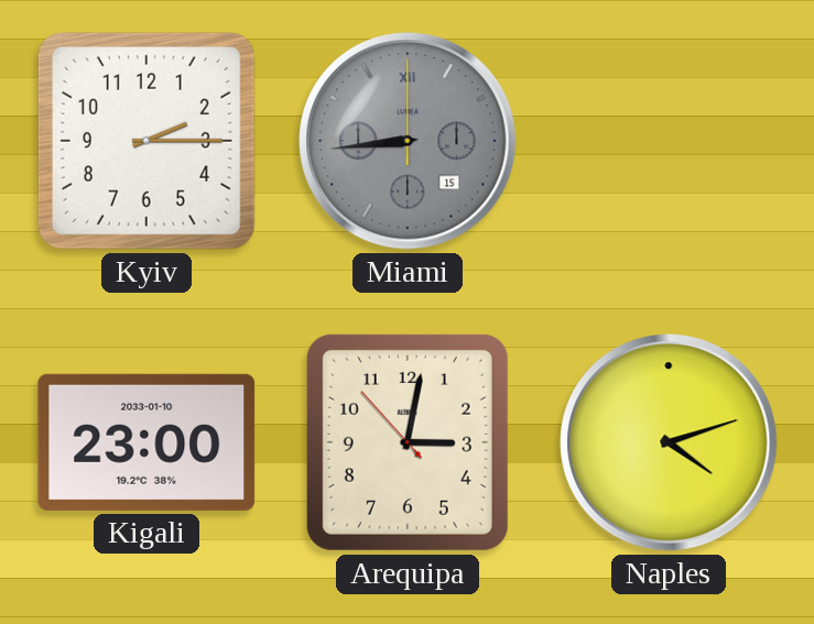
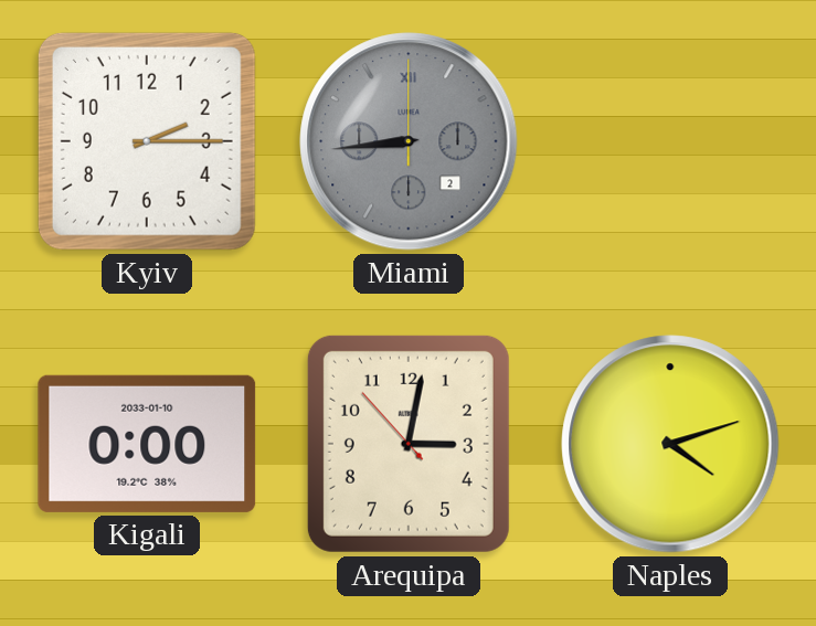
Miami date: 15 -> 2 (409, 141)
Kigali: 23:00 -> 0:00 (147, 444)
